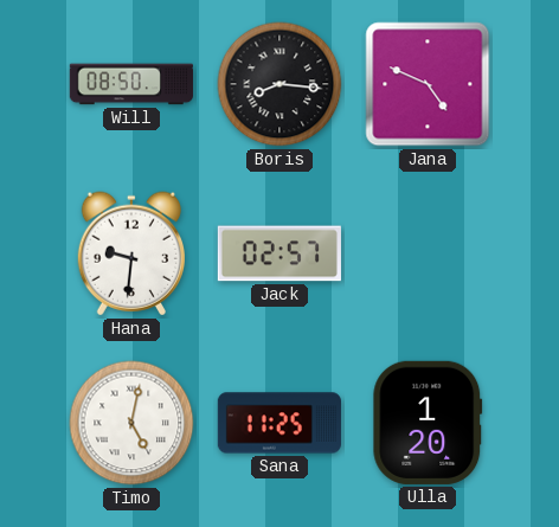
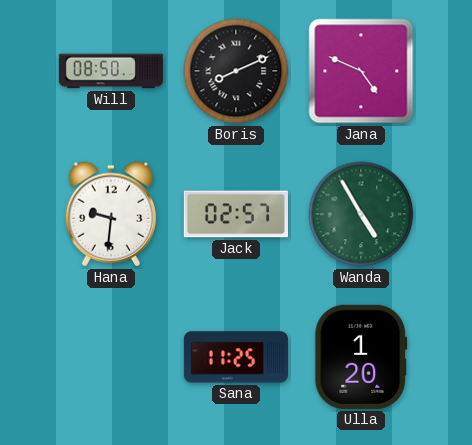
Boris: 8:16 -> 8:11 (236, 71)
Wanda: none -> 4:55 (361, 214)
Timo: 5:02 -> none (131, 423)
